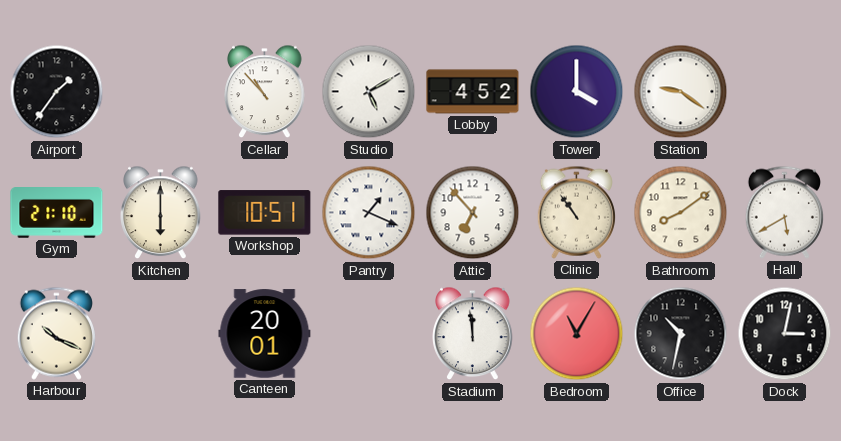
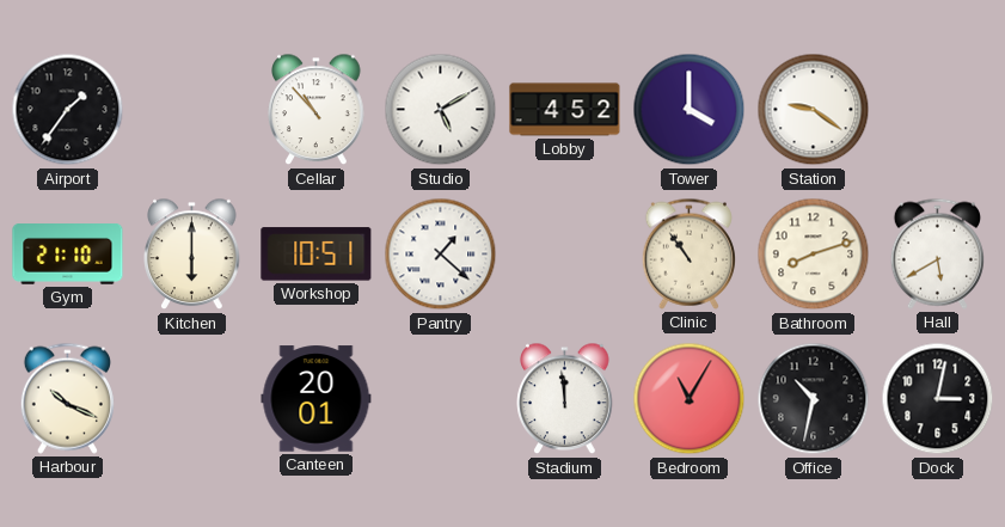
Pantry: 1:19 -> 1:22 (441, 255)
Attic: 6:53 -> none (473, 213)
Bathroom: 8:09 -> 8:12 (814, 255)
